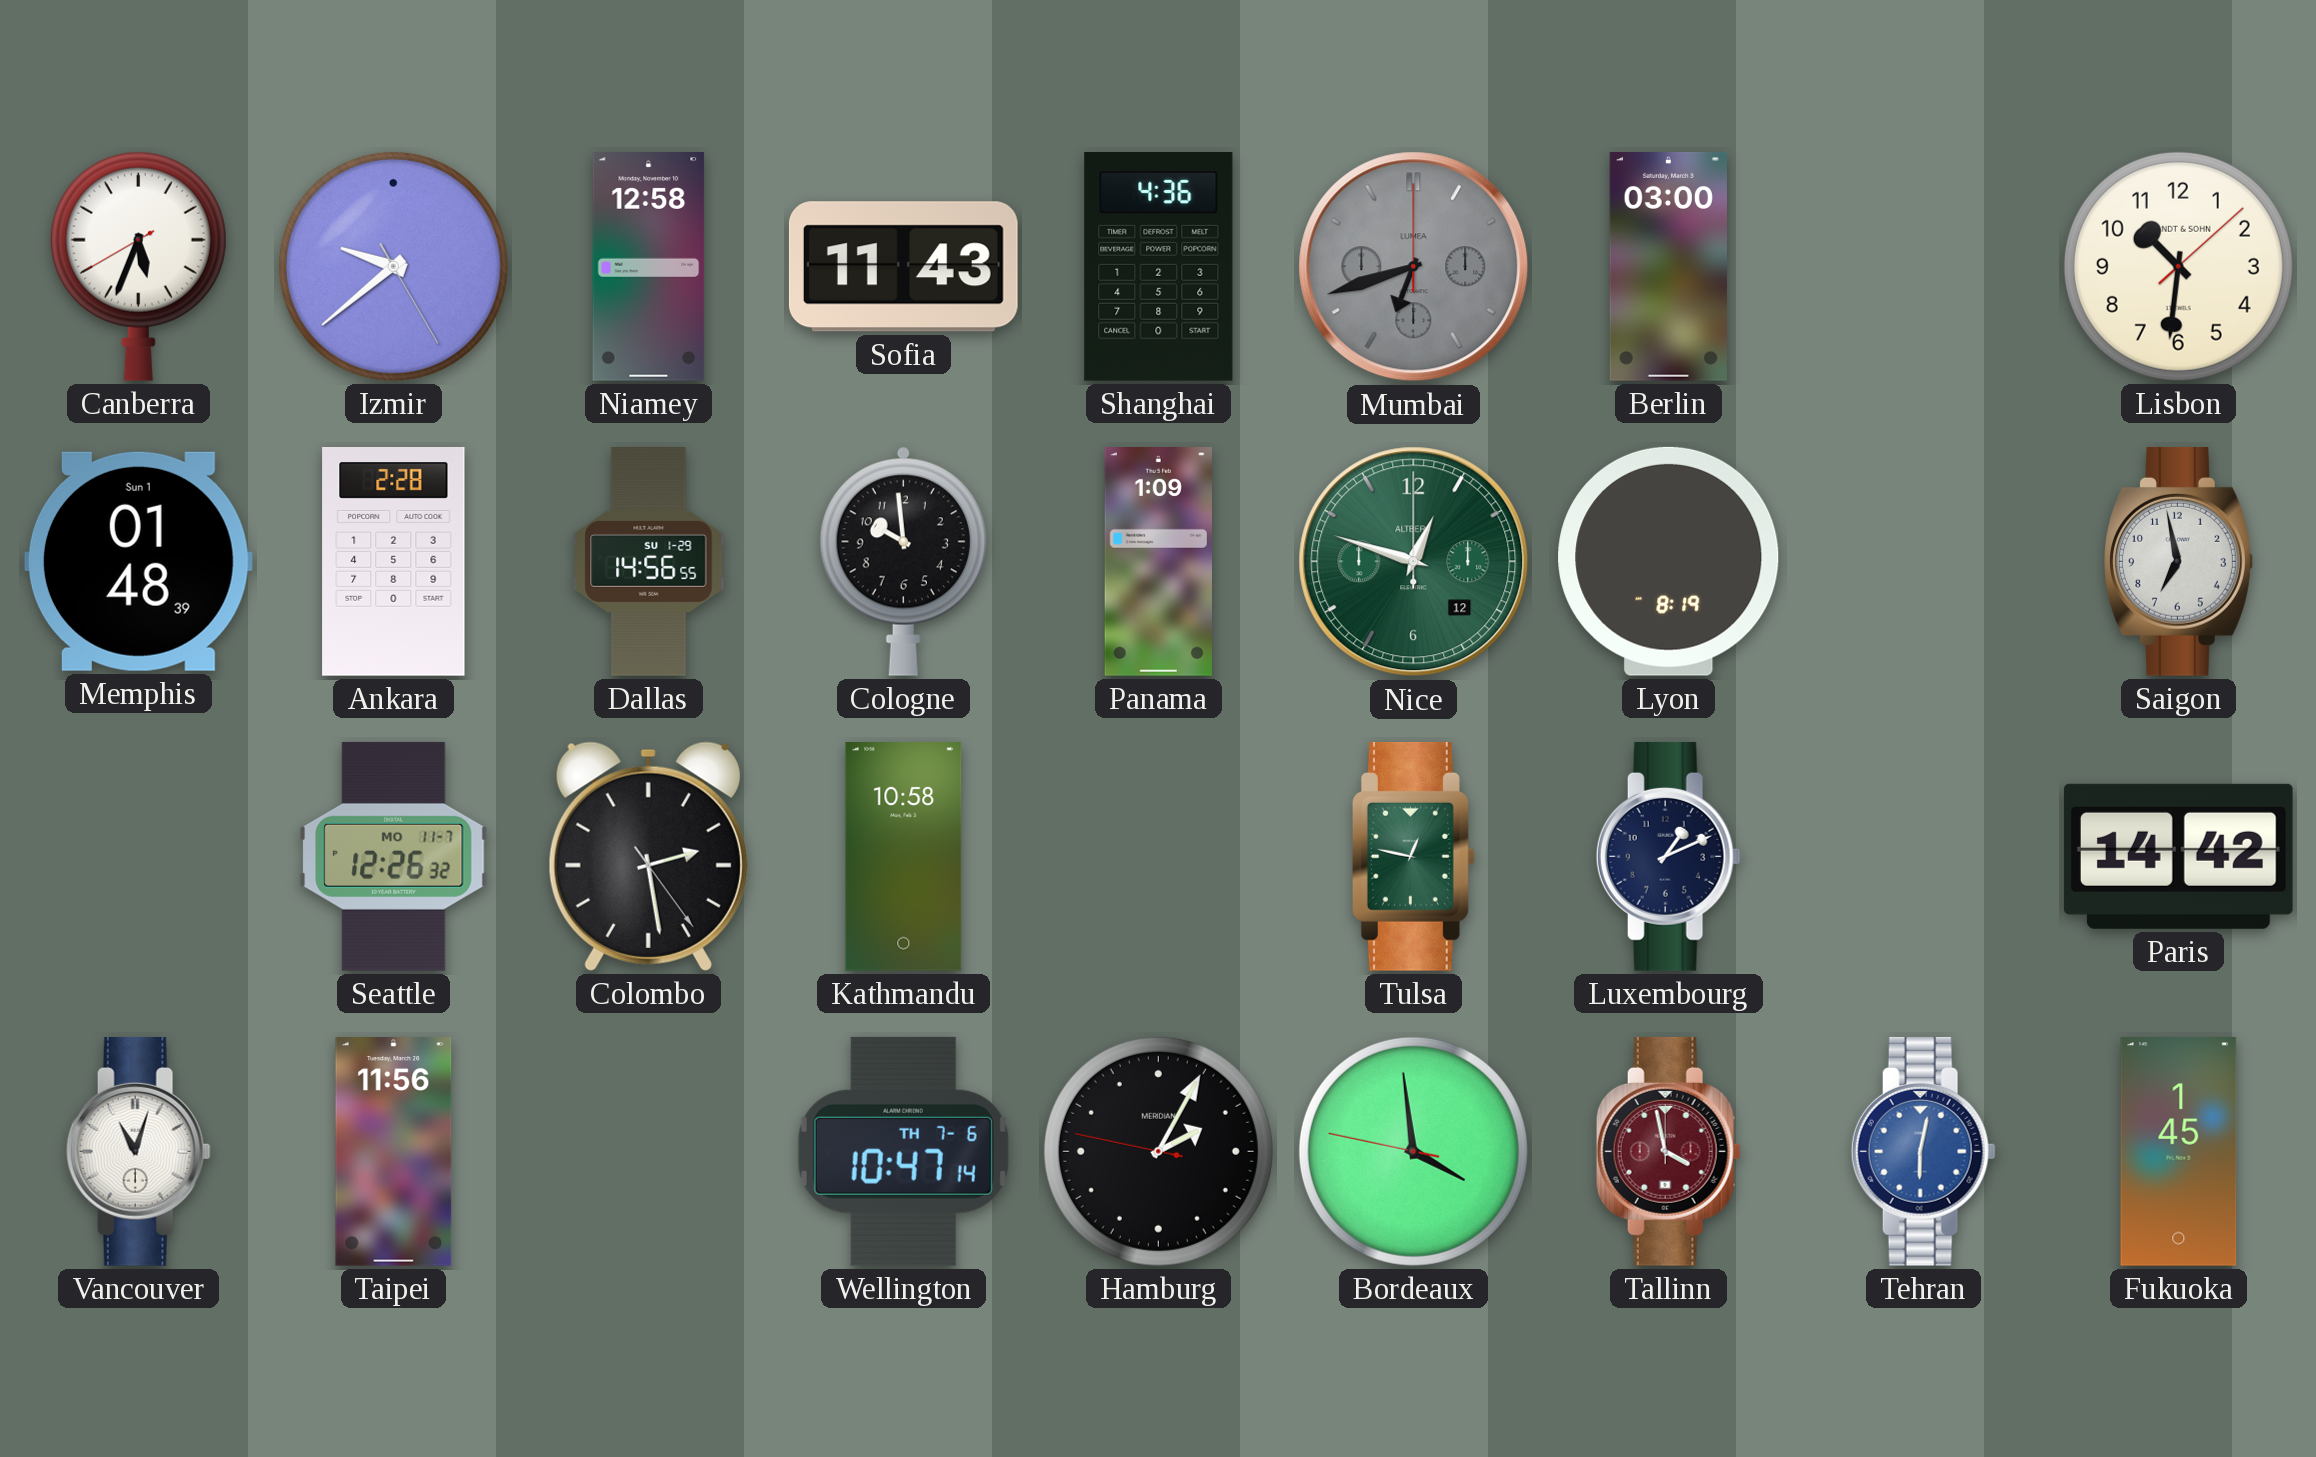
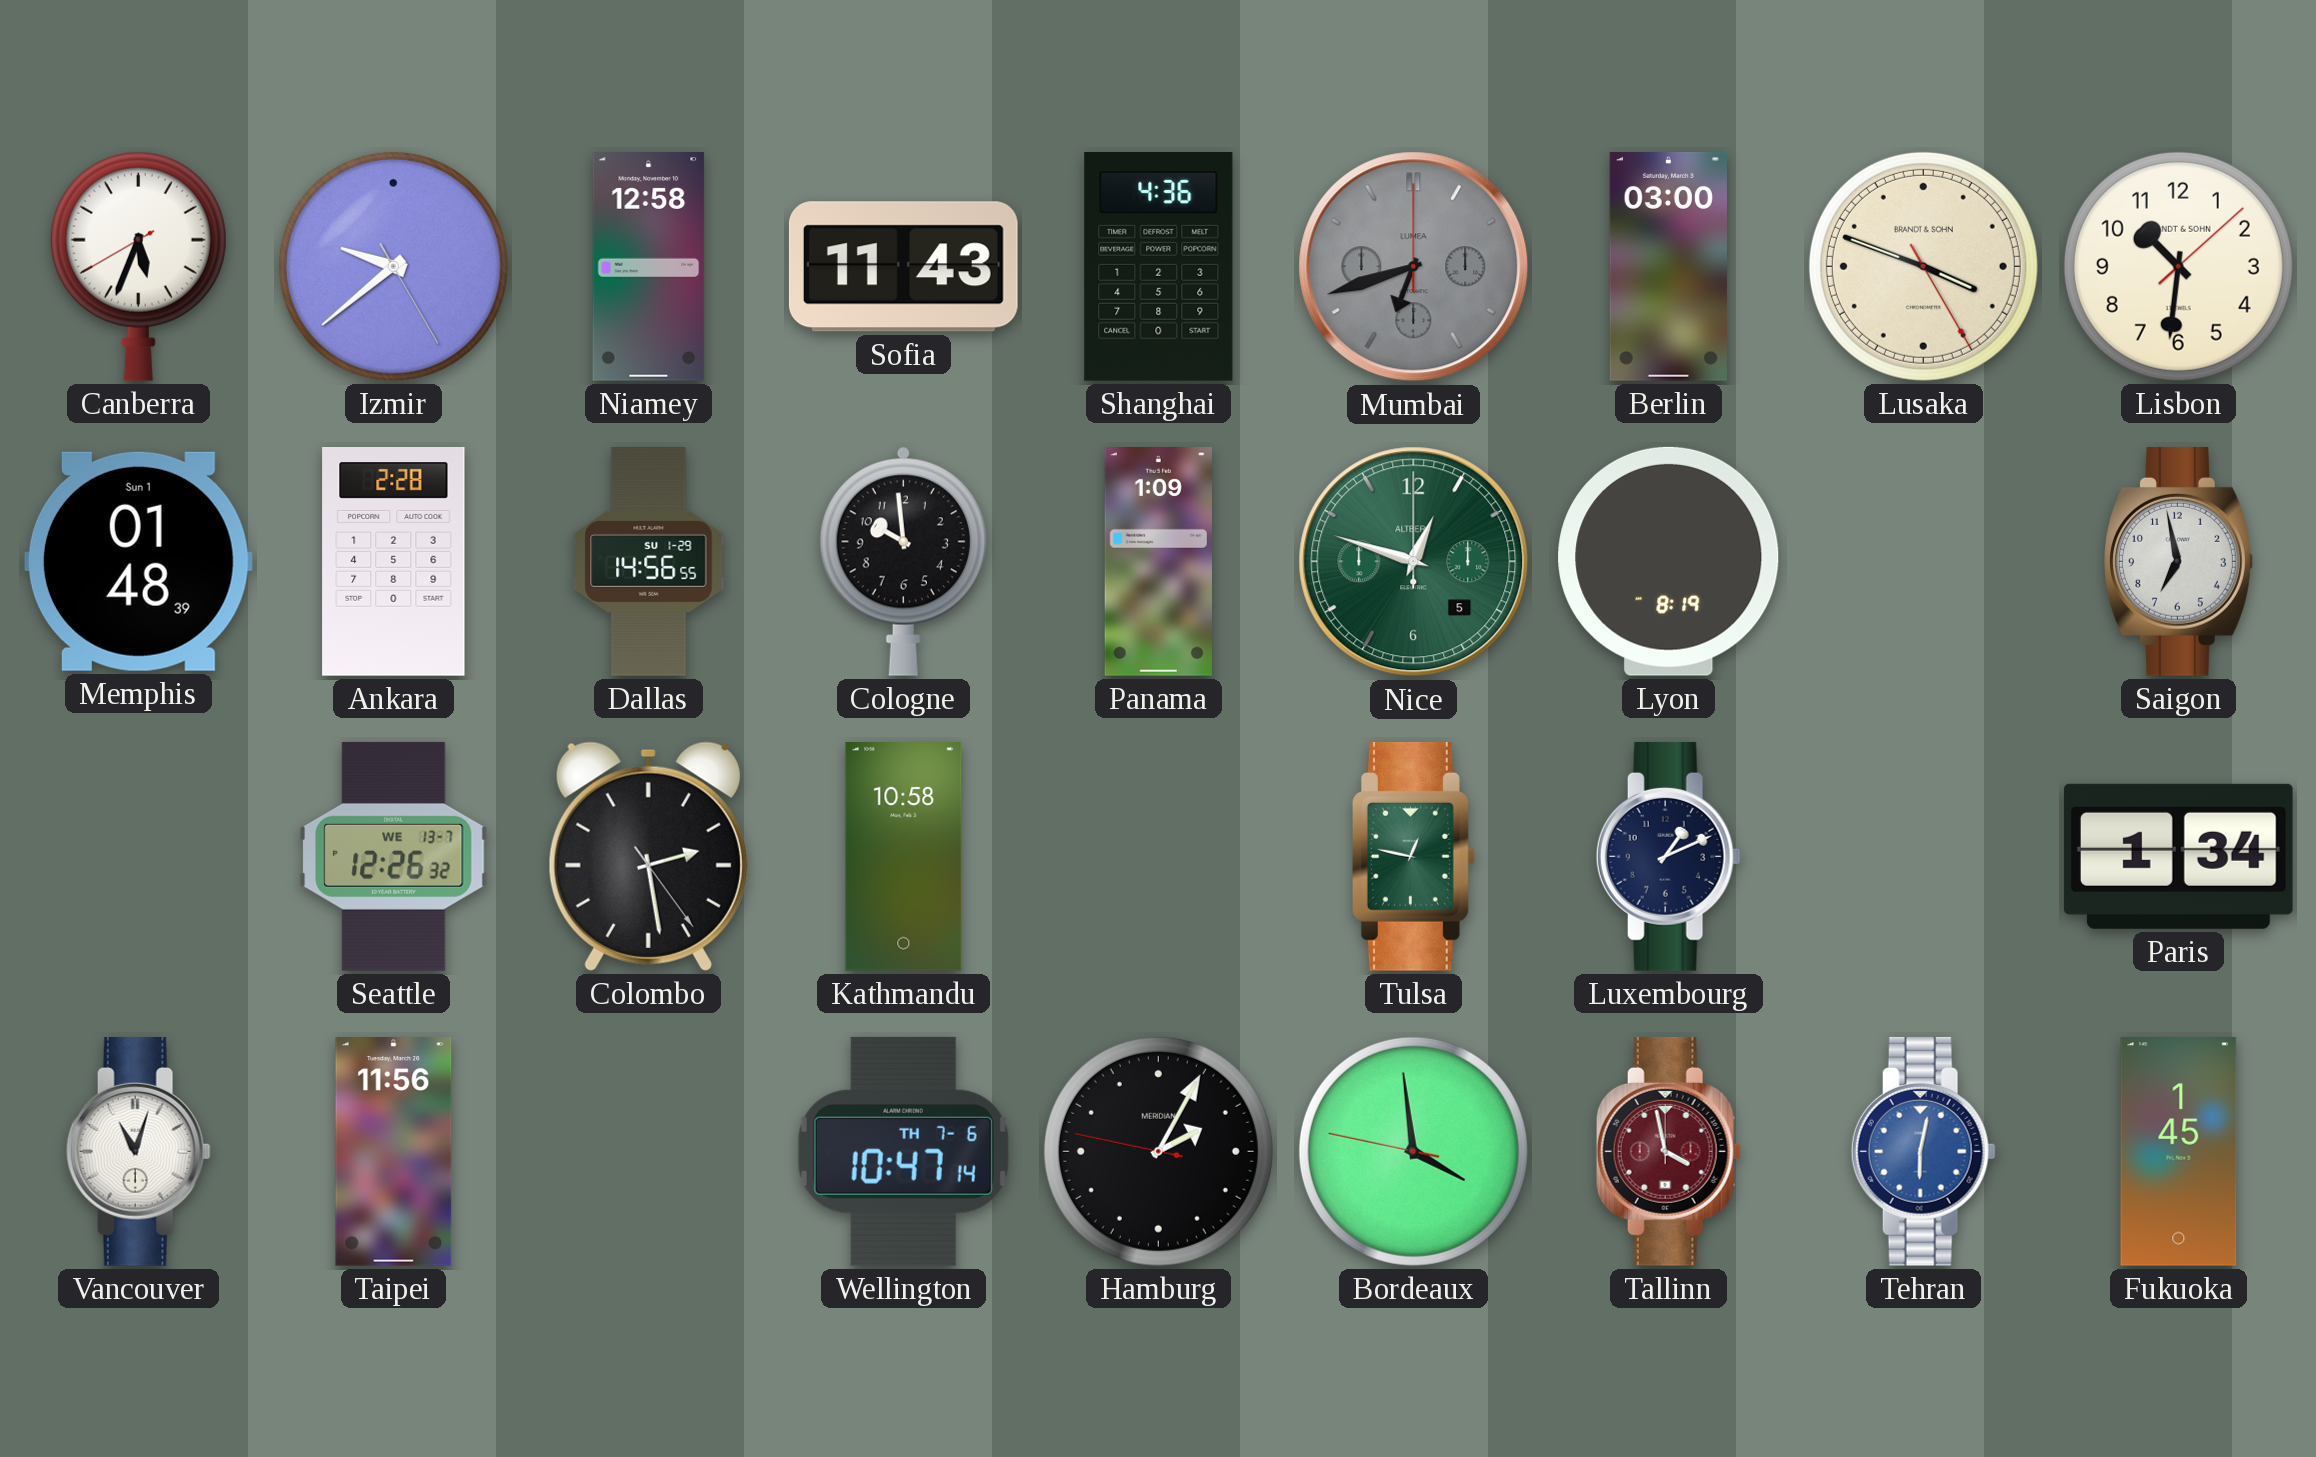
Lusaka: none -> 3:48 (1923, 266)
Nice date: 12 -> 5 (1414, 562)
Seattle date: MO 11-7 -> WE 13-7 (394, 856)
Paris: 14:42 -> 1:34 (2178, 856)
